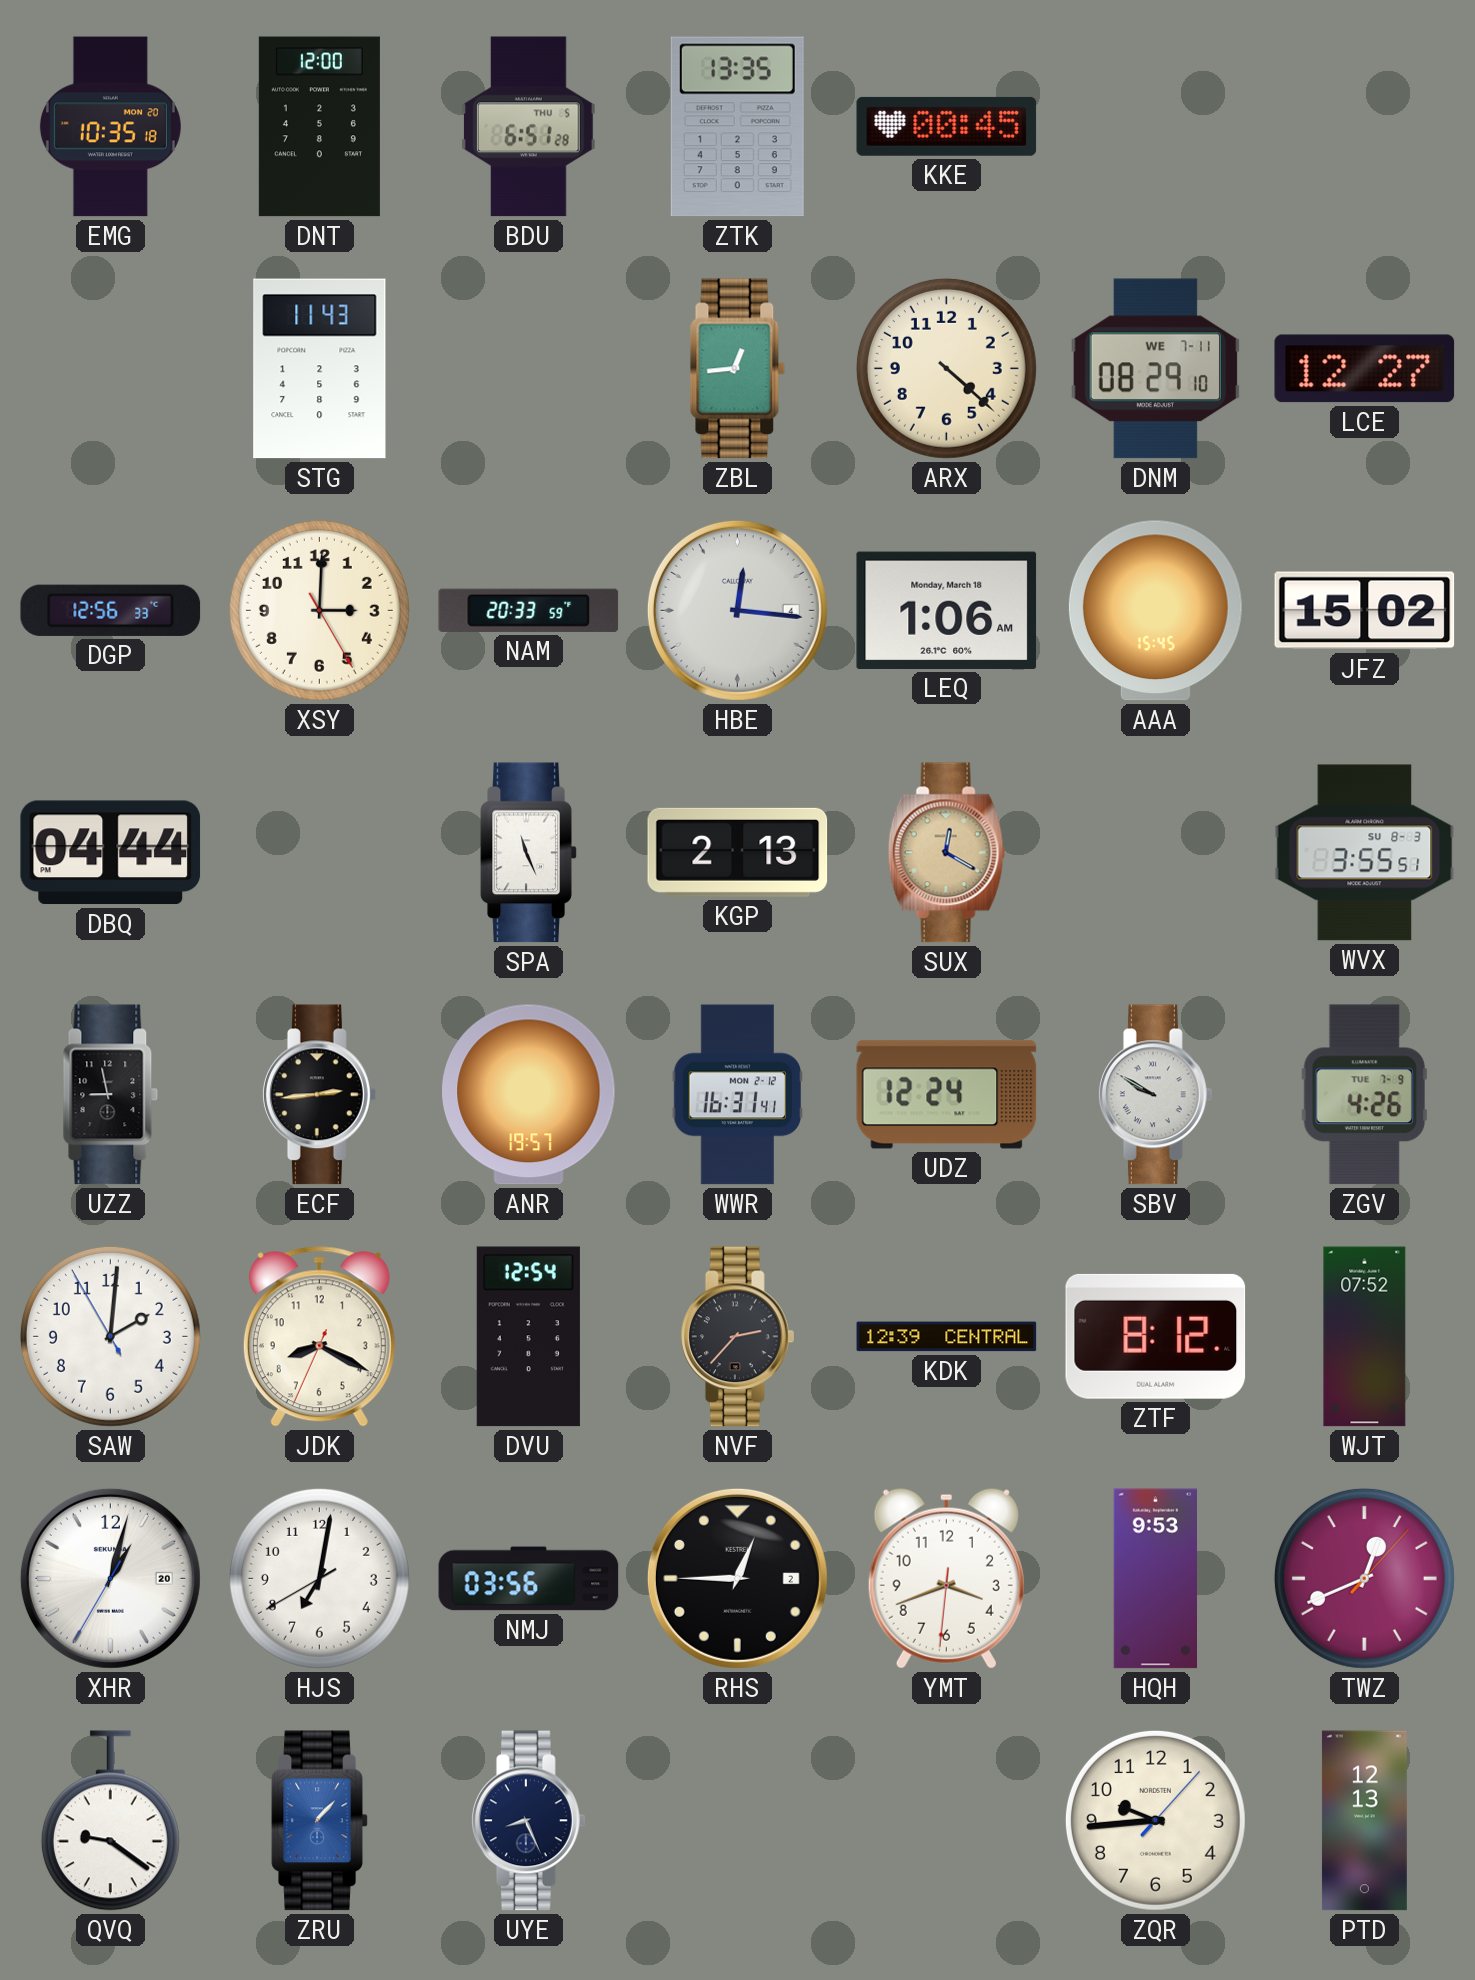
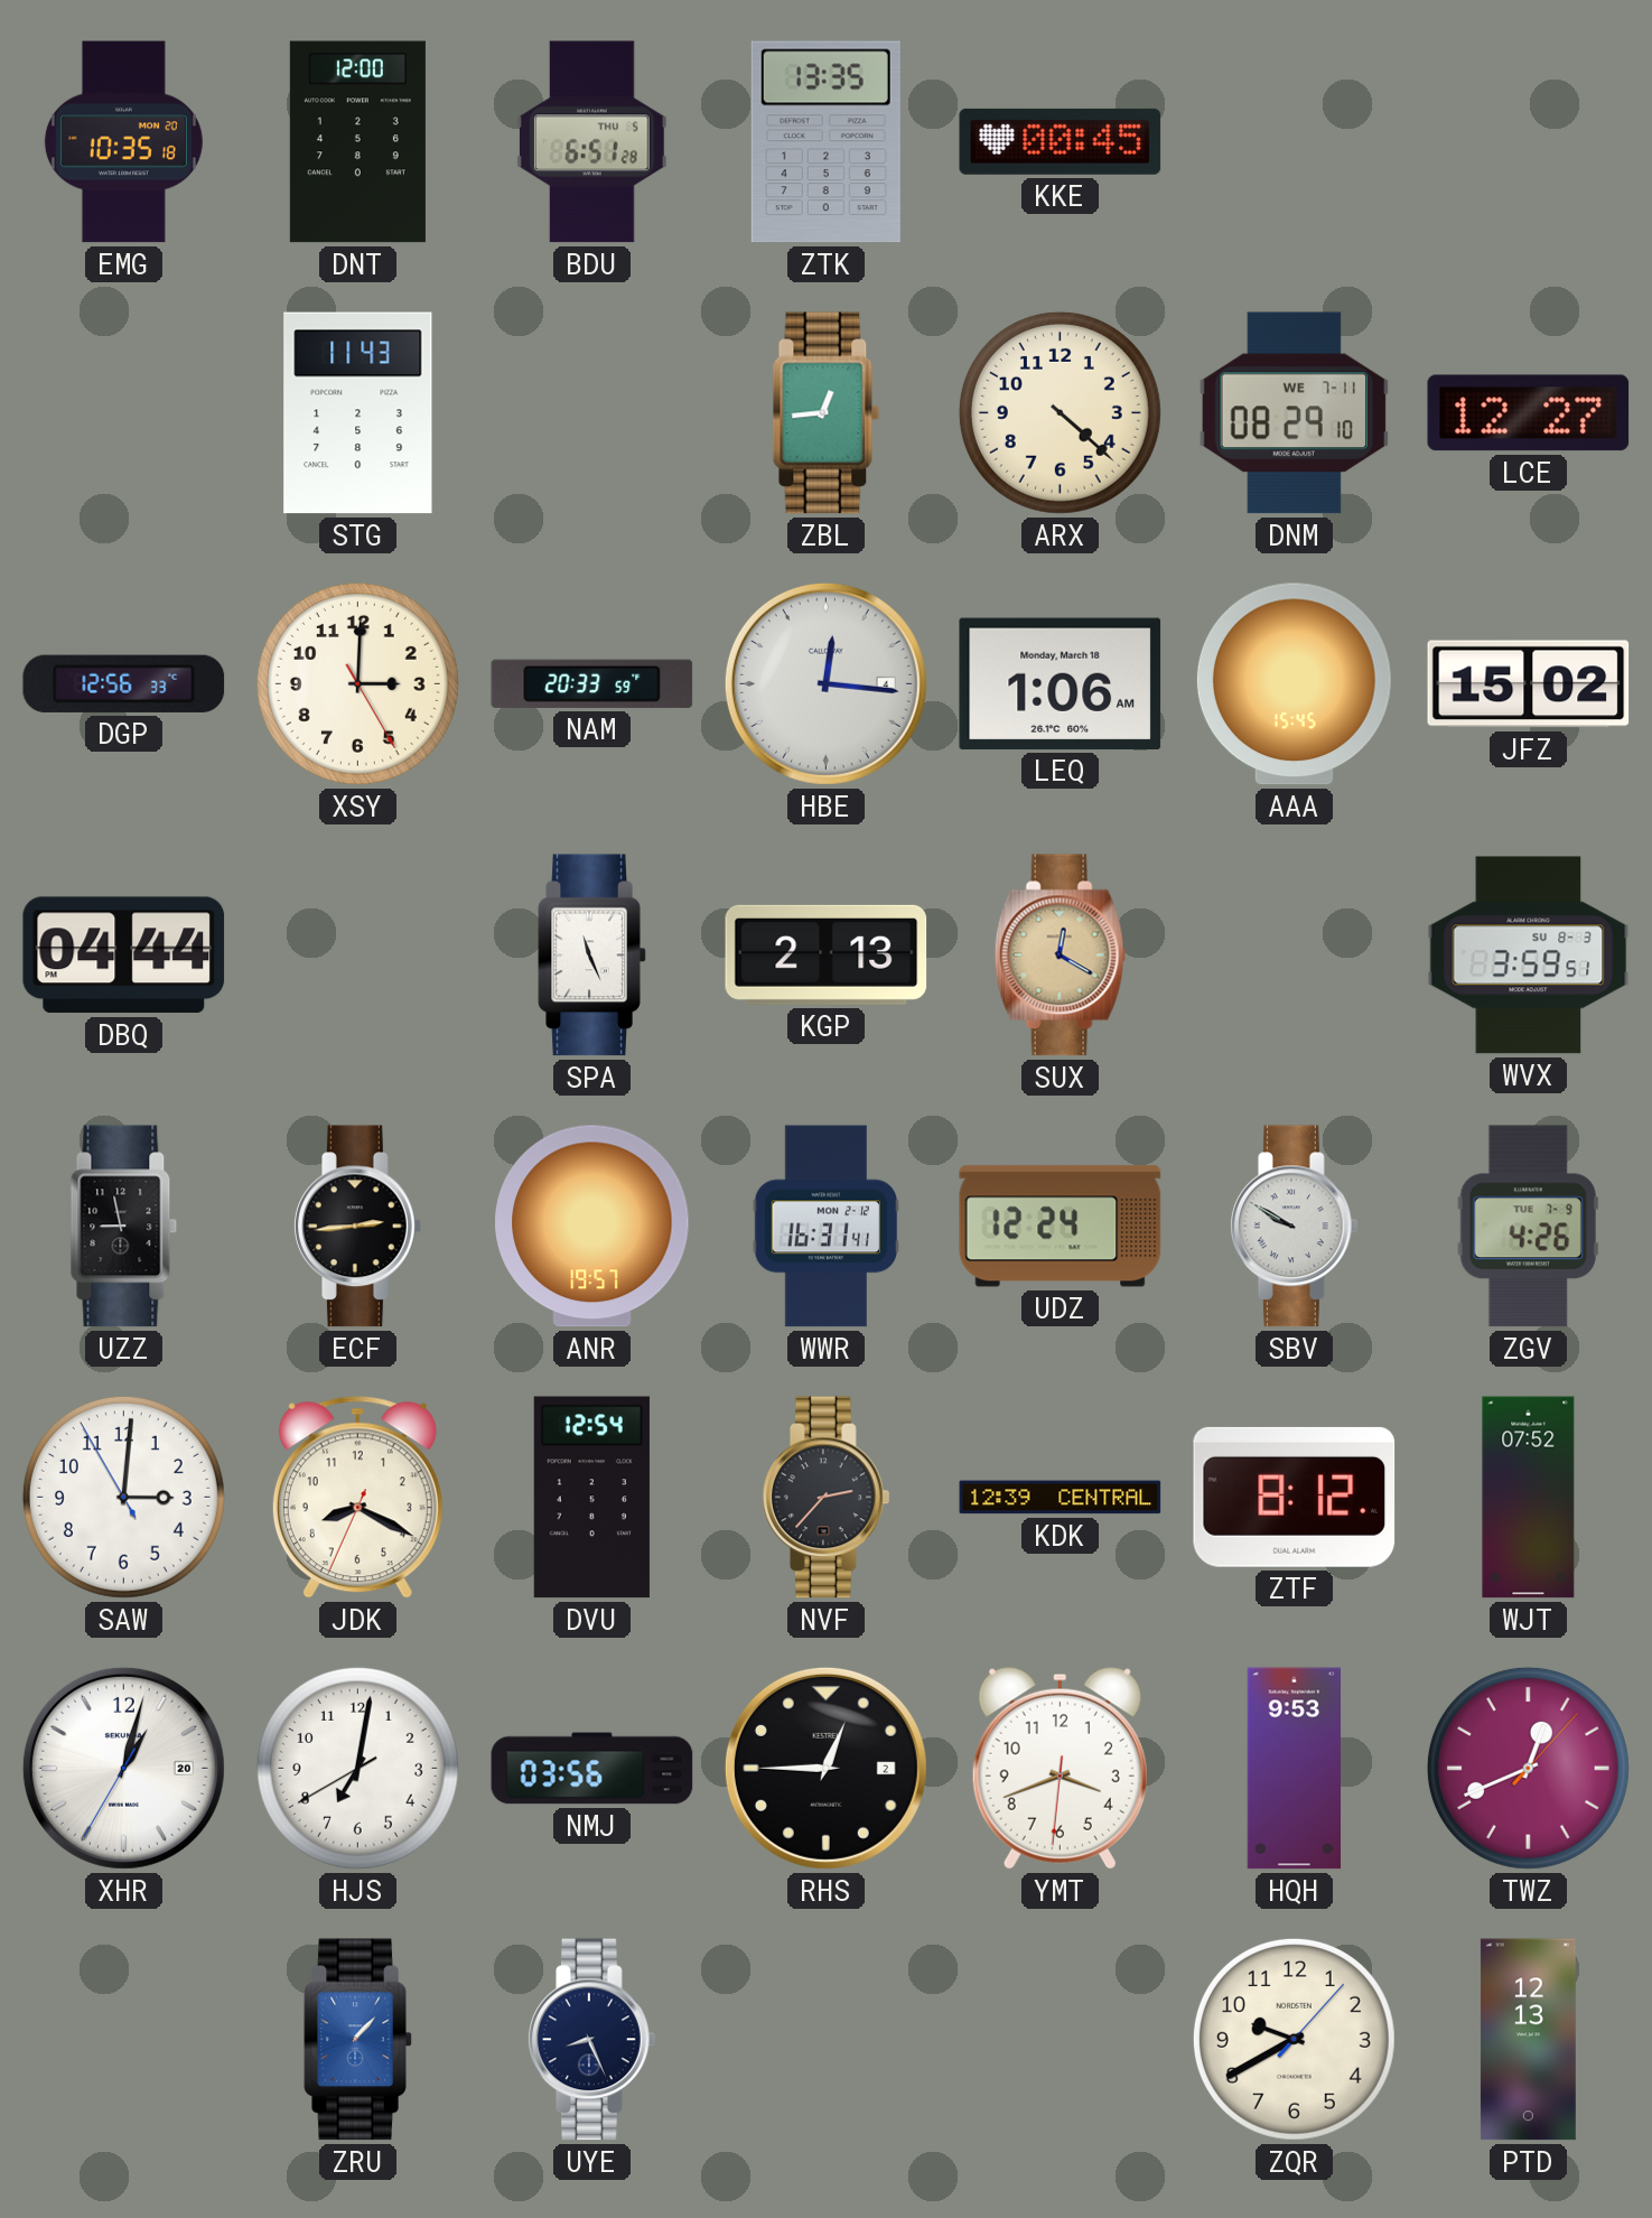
WVX: 3:55 -> 3:59 (1529, 956)
SAW: 2:00 -> 3:00 (123, 1497)
QVQ: 9:21 -> none (110, 1821)
ZQR: 9:44 -> 9:40 (1294, 2039)
